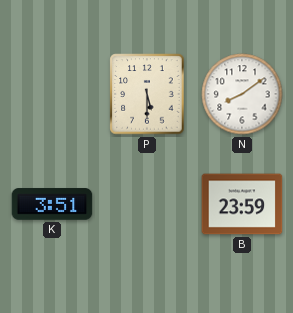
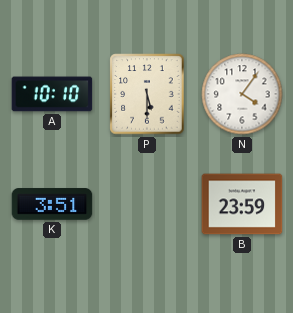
A: none -> 10:10 (52, 94)
N: 8:09 -> 4:06 (242, 94)
